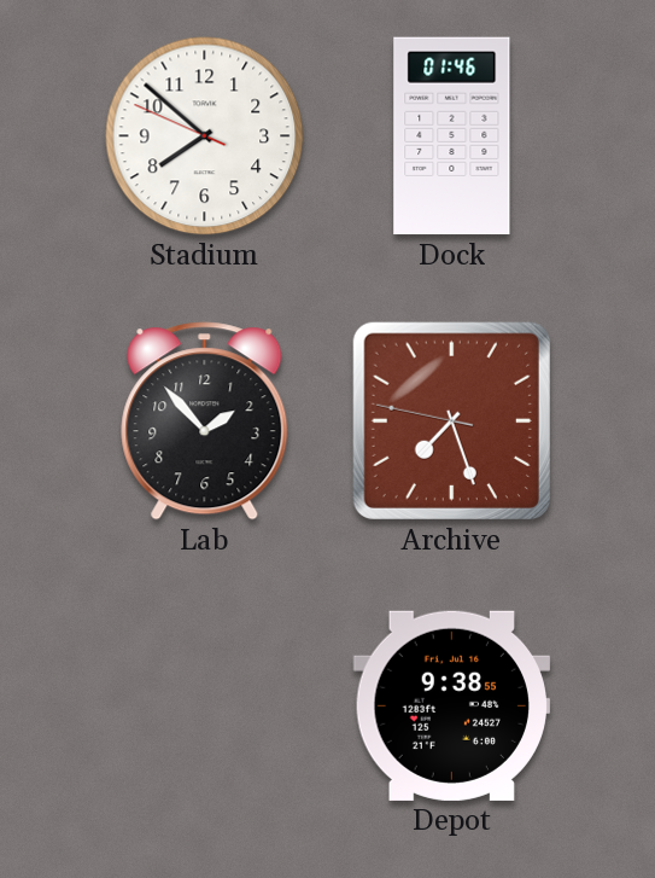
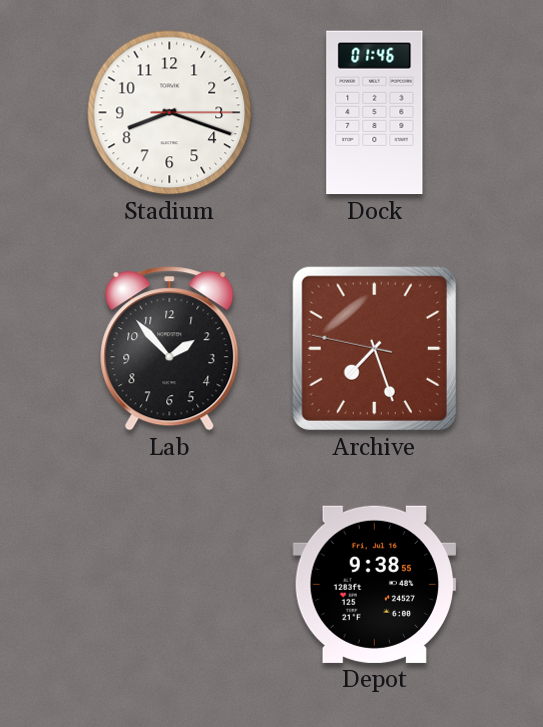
Stadium: 7:51 -> 8:18 (170, 113)
